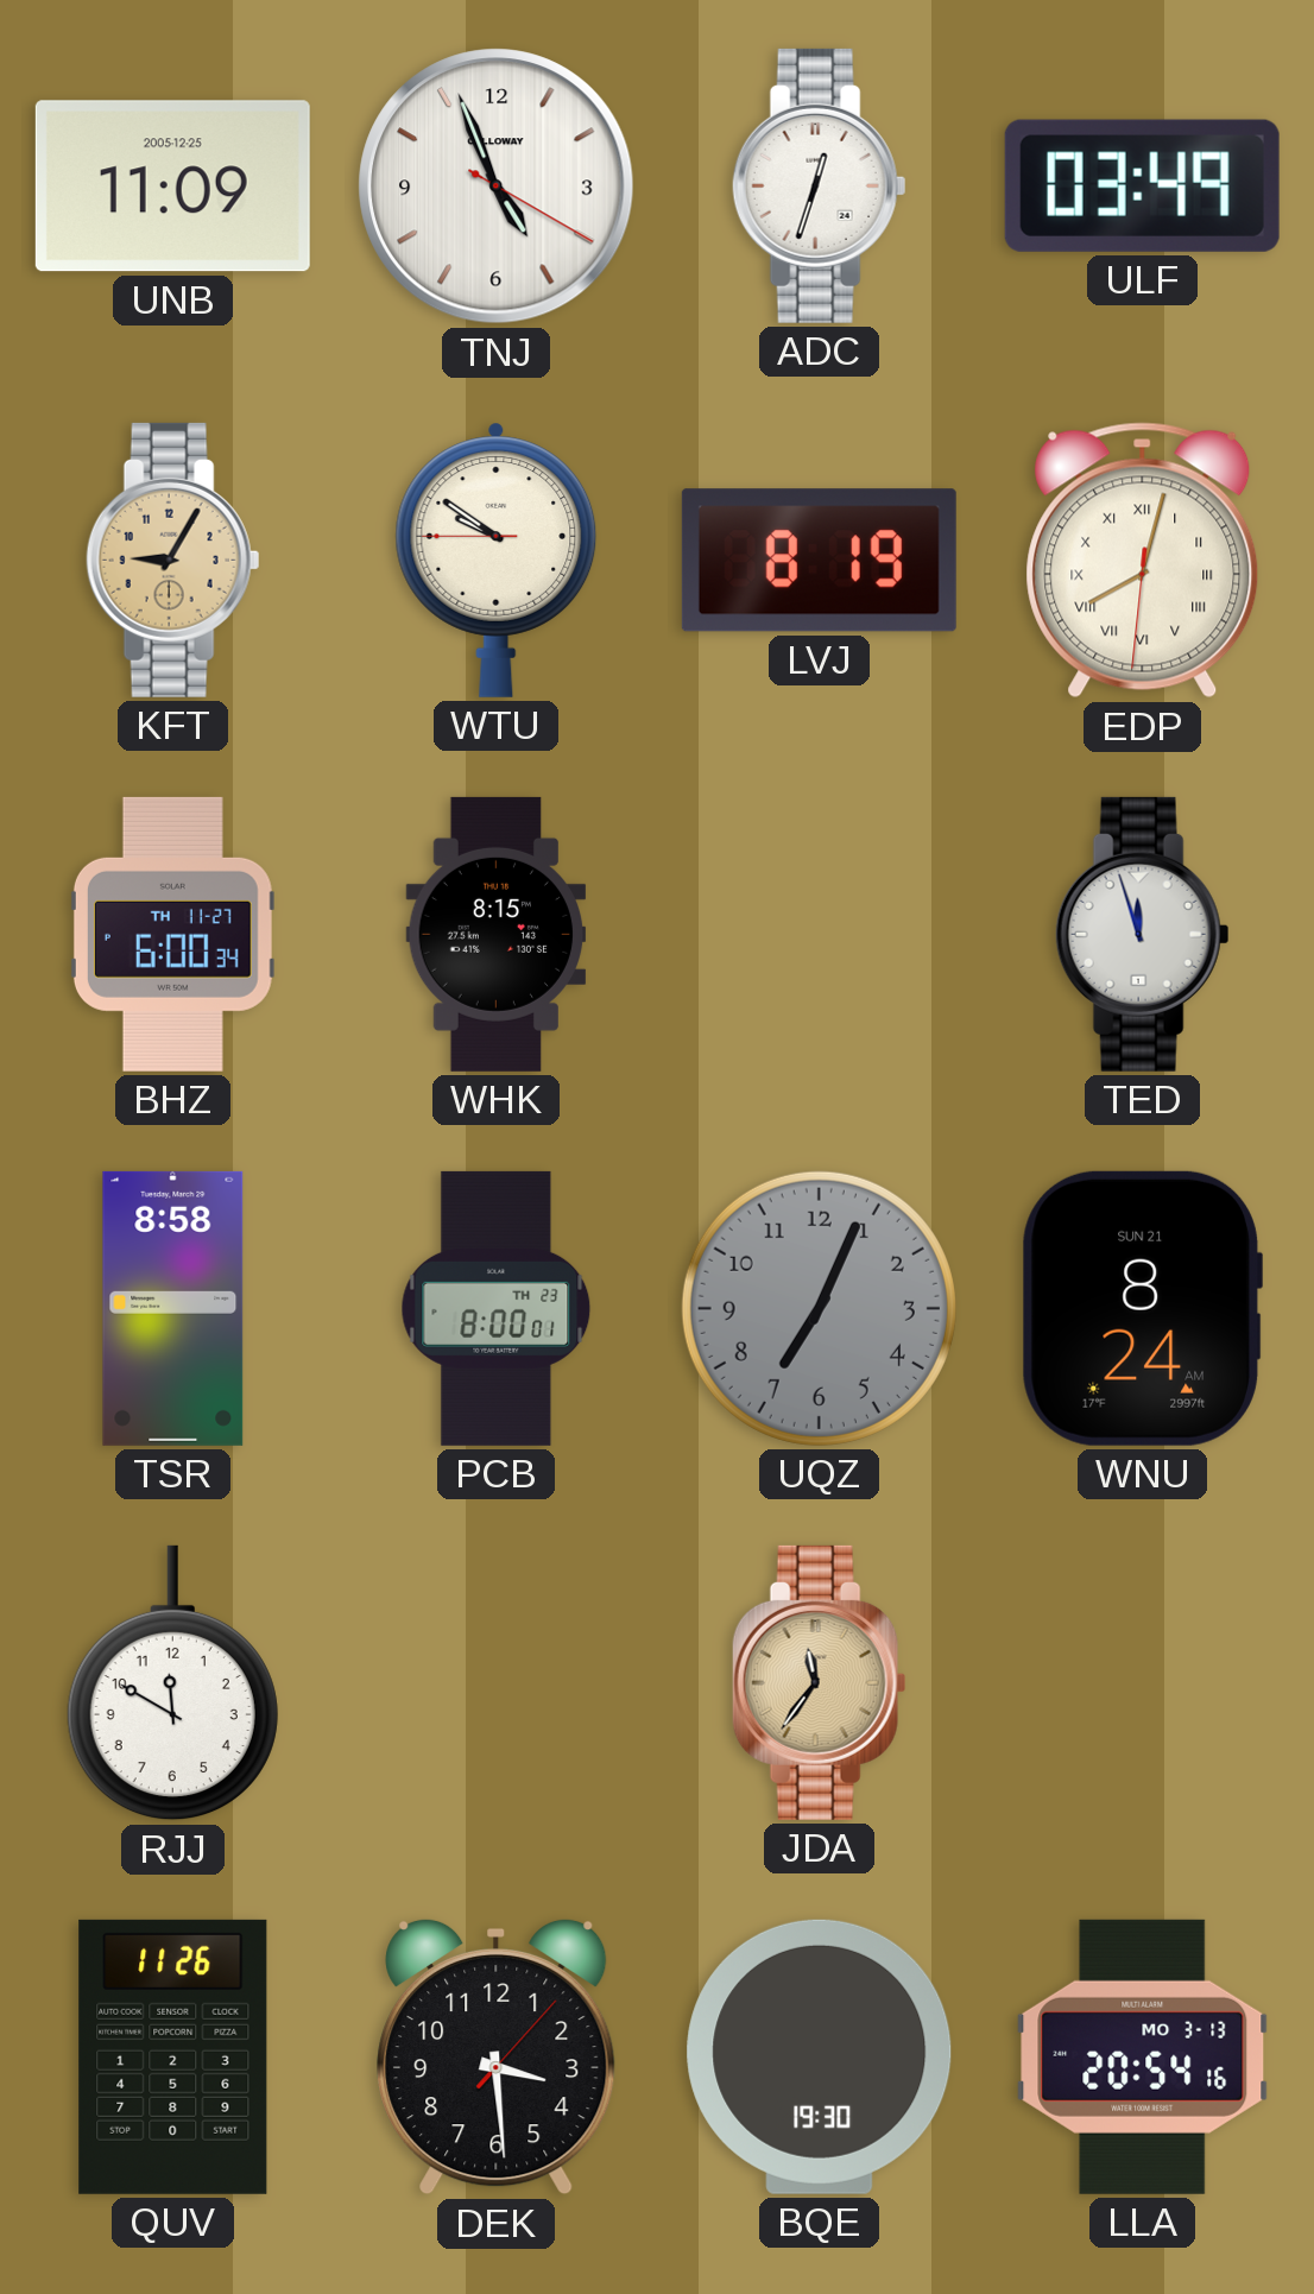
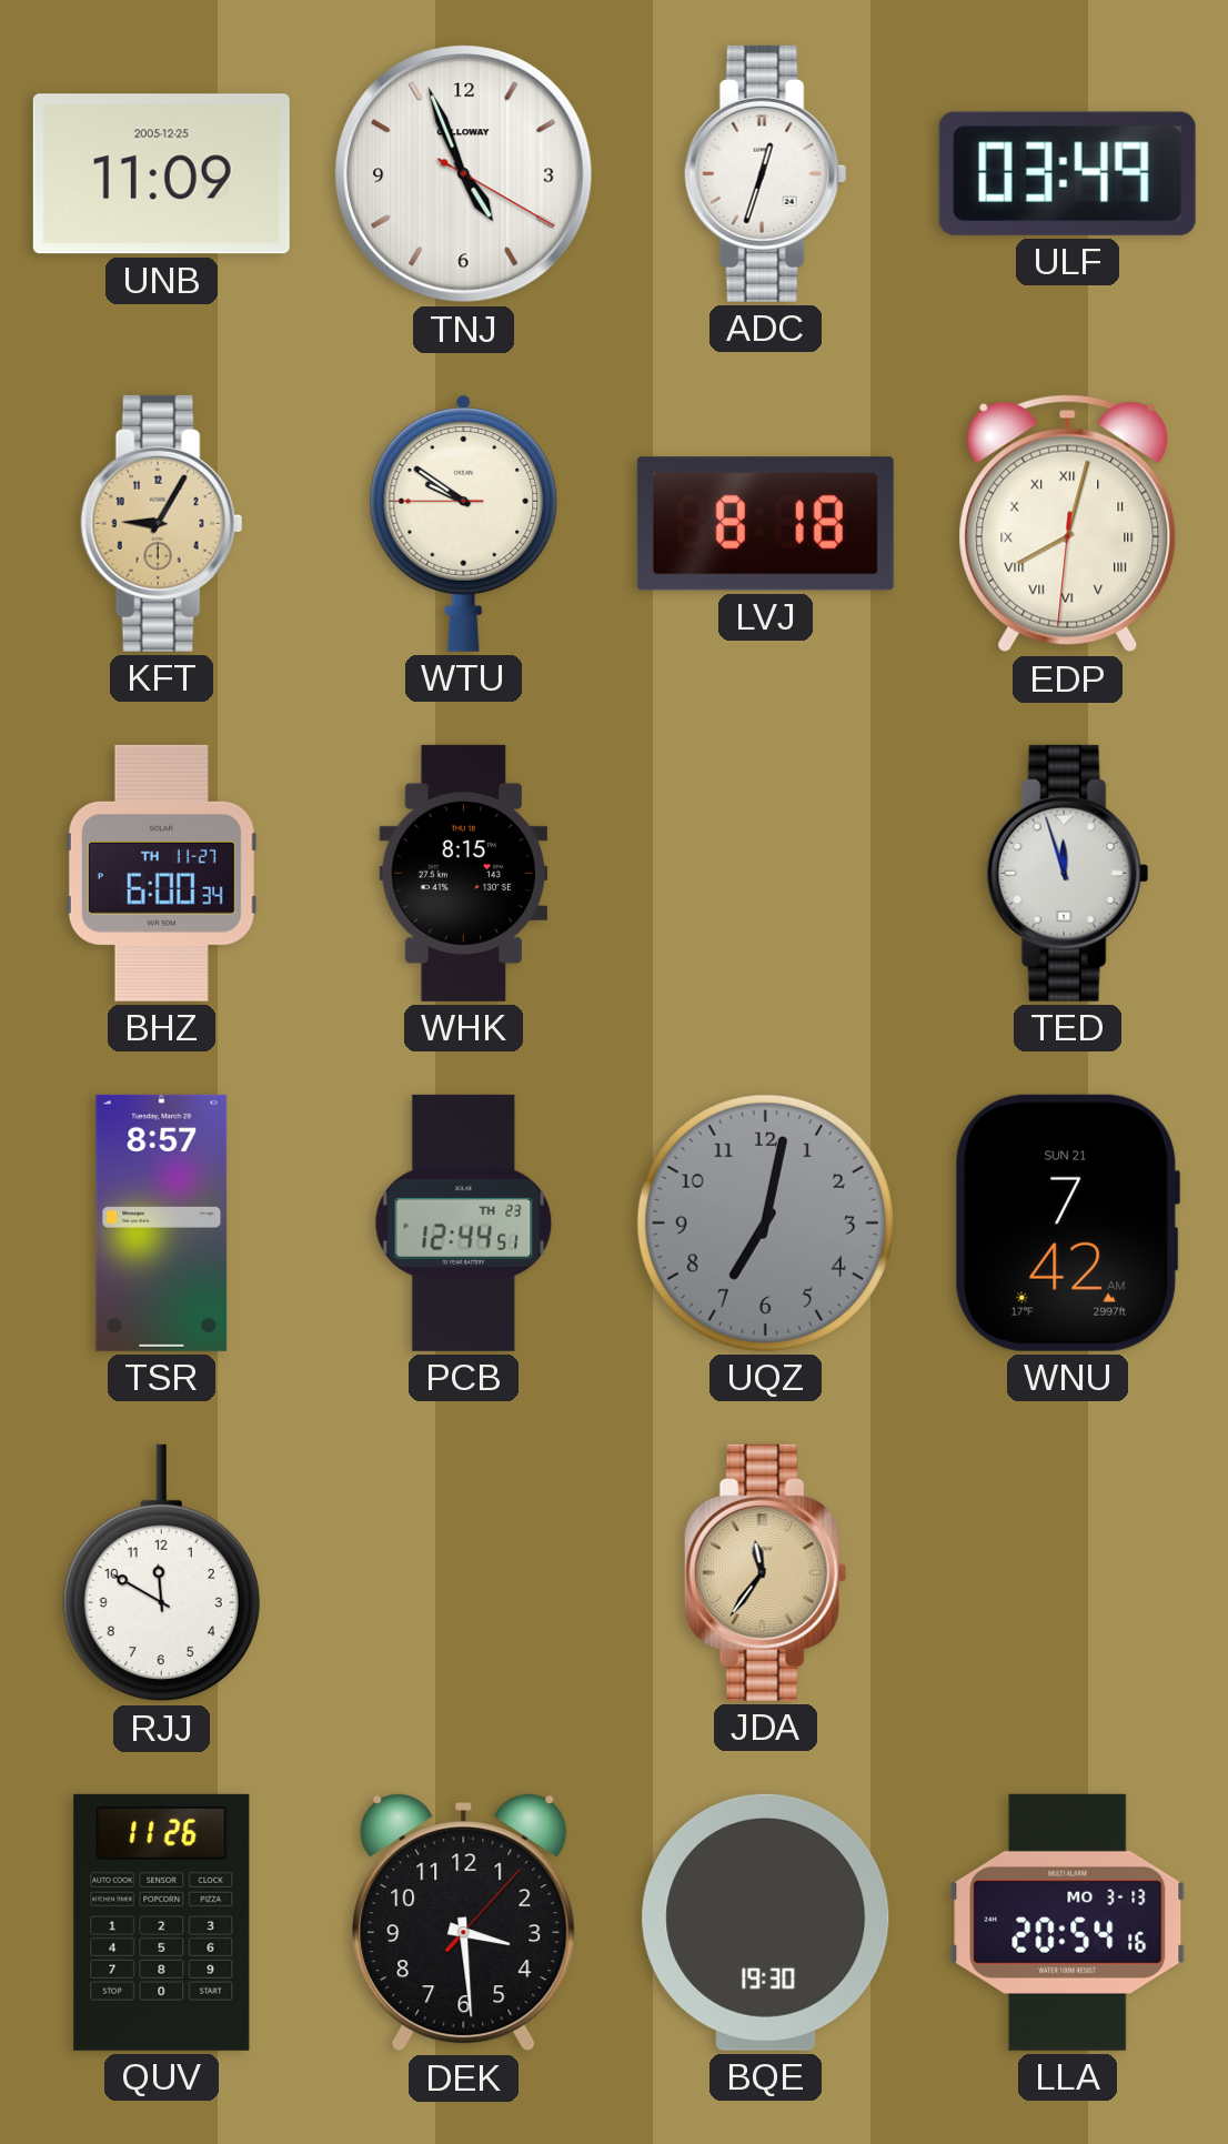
LVJ: 8:19 -> 8:18 (765, 524)
TSR: 8:58 -> 8:57 (162, 1222)
PCB: 8:00 -> 12:44 (464, 1222)
UQZ: 7:04 -> 7:02 (765, 1222)
WNU: 8:24 -> 7:42 (1067, 1222)
